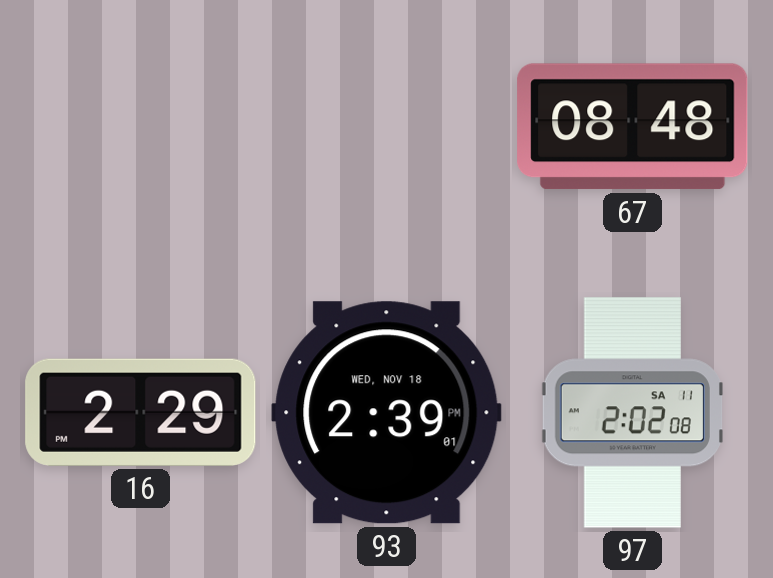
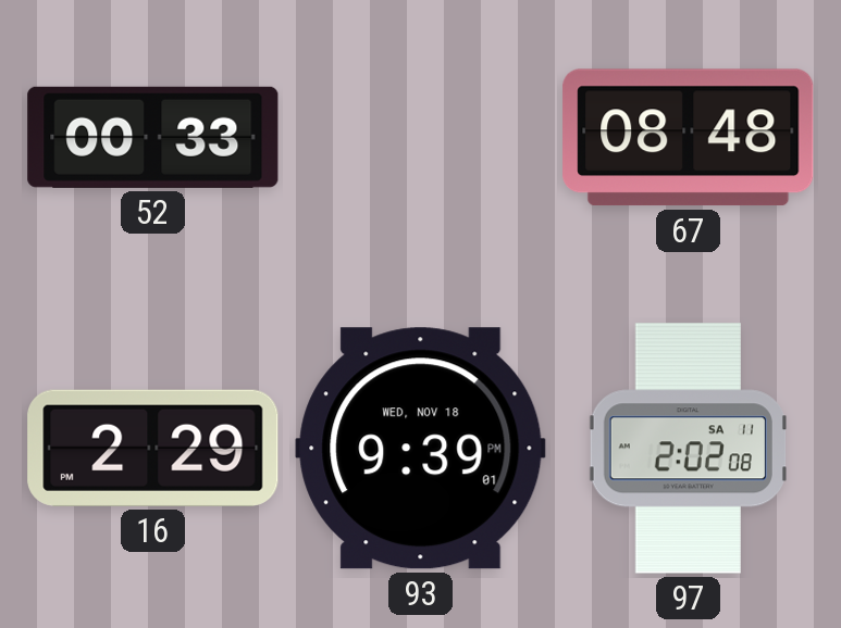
52: none -> 00:33 (153, 137)
93: 2:39 -> 9:39 (421, 449)
